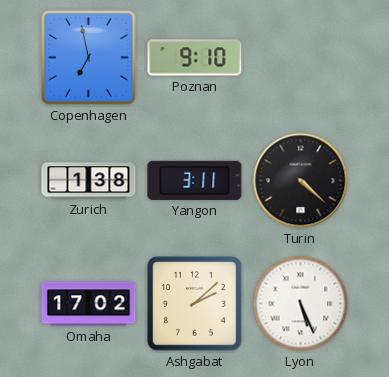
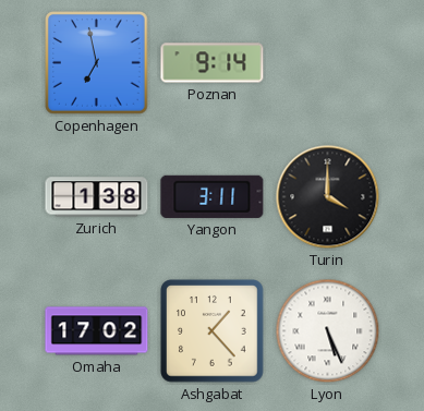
Poznan: 9:10 -> 9:14 (213, 63)
Turin: 4:22 -> 4:00 (328, 197)
Ashgabat: 2:08 -> 1:23 (213, 331)
